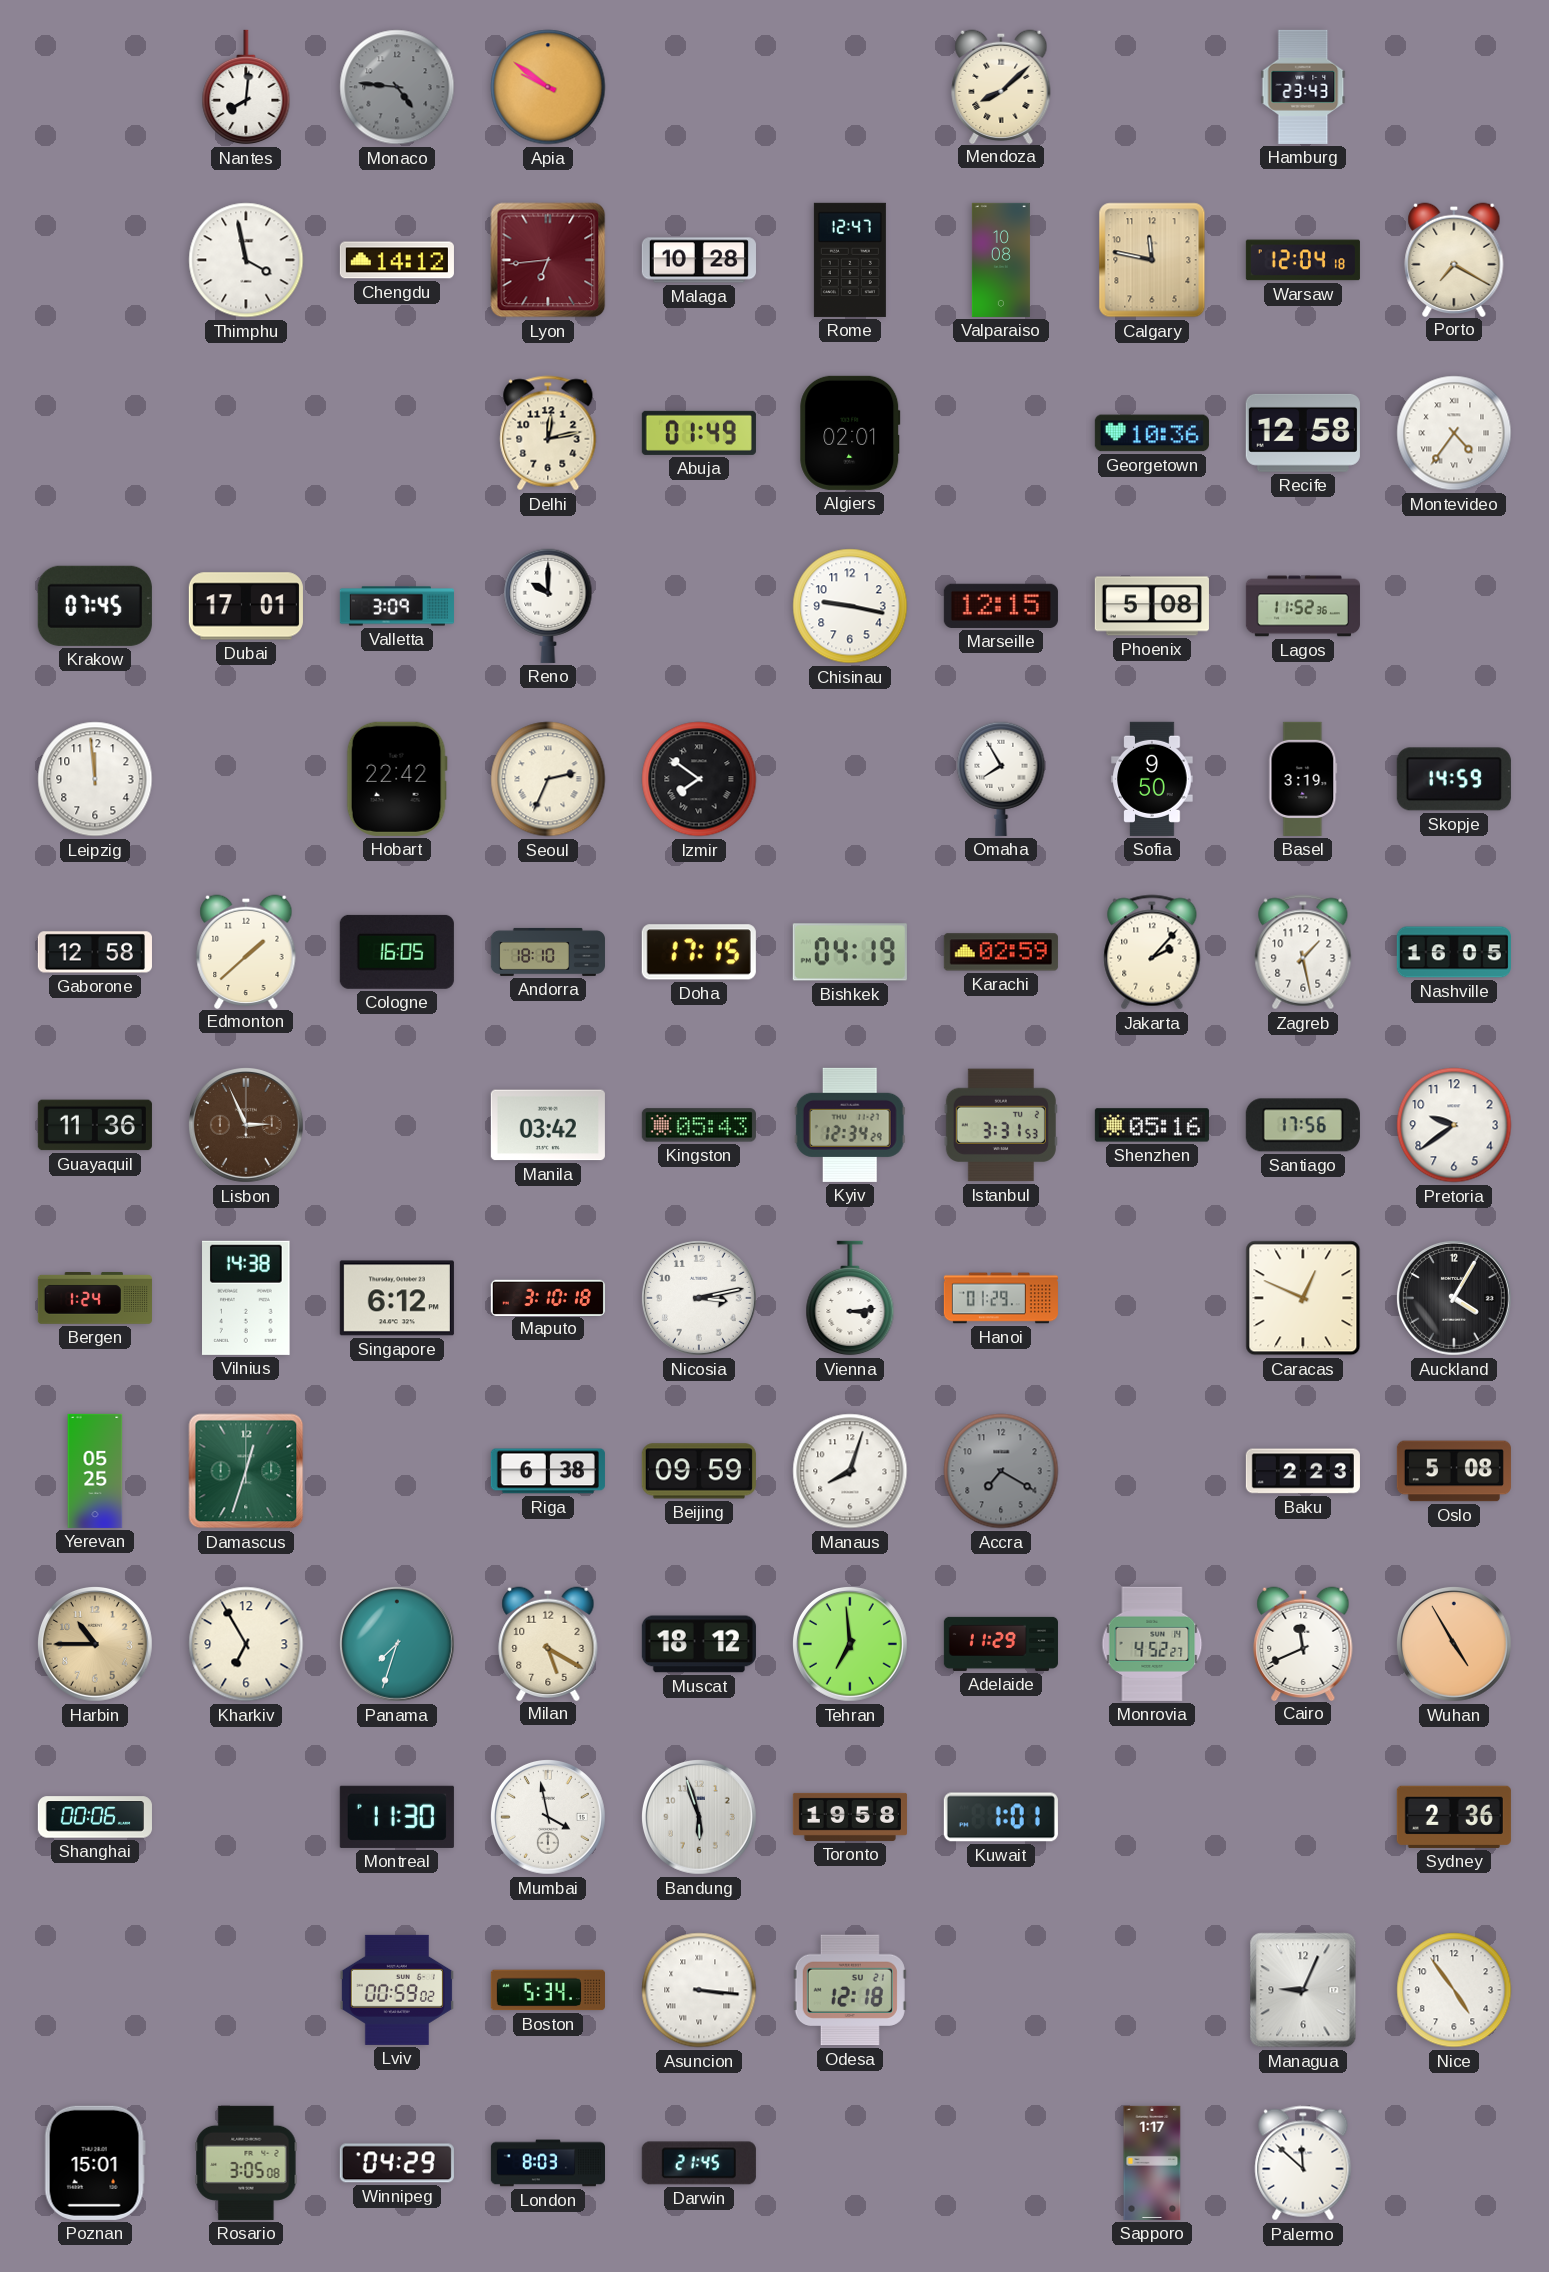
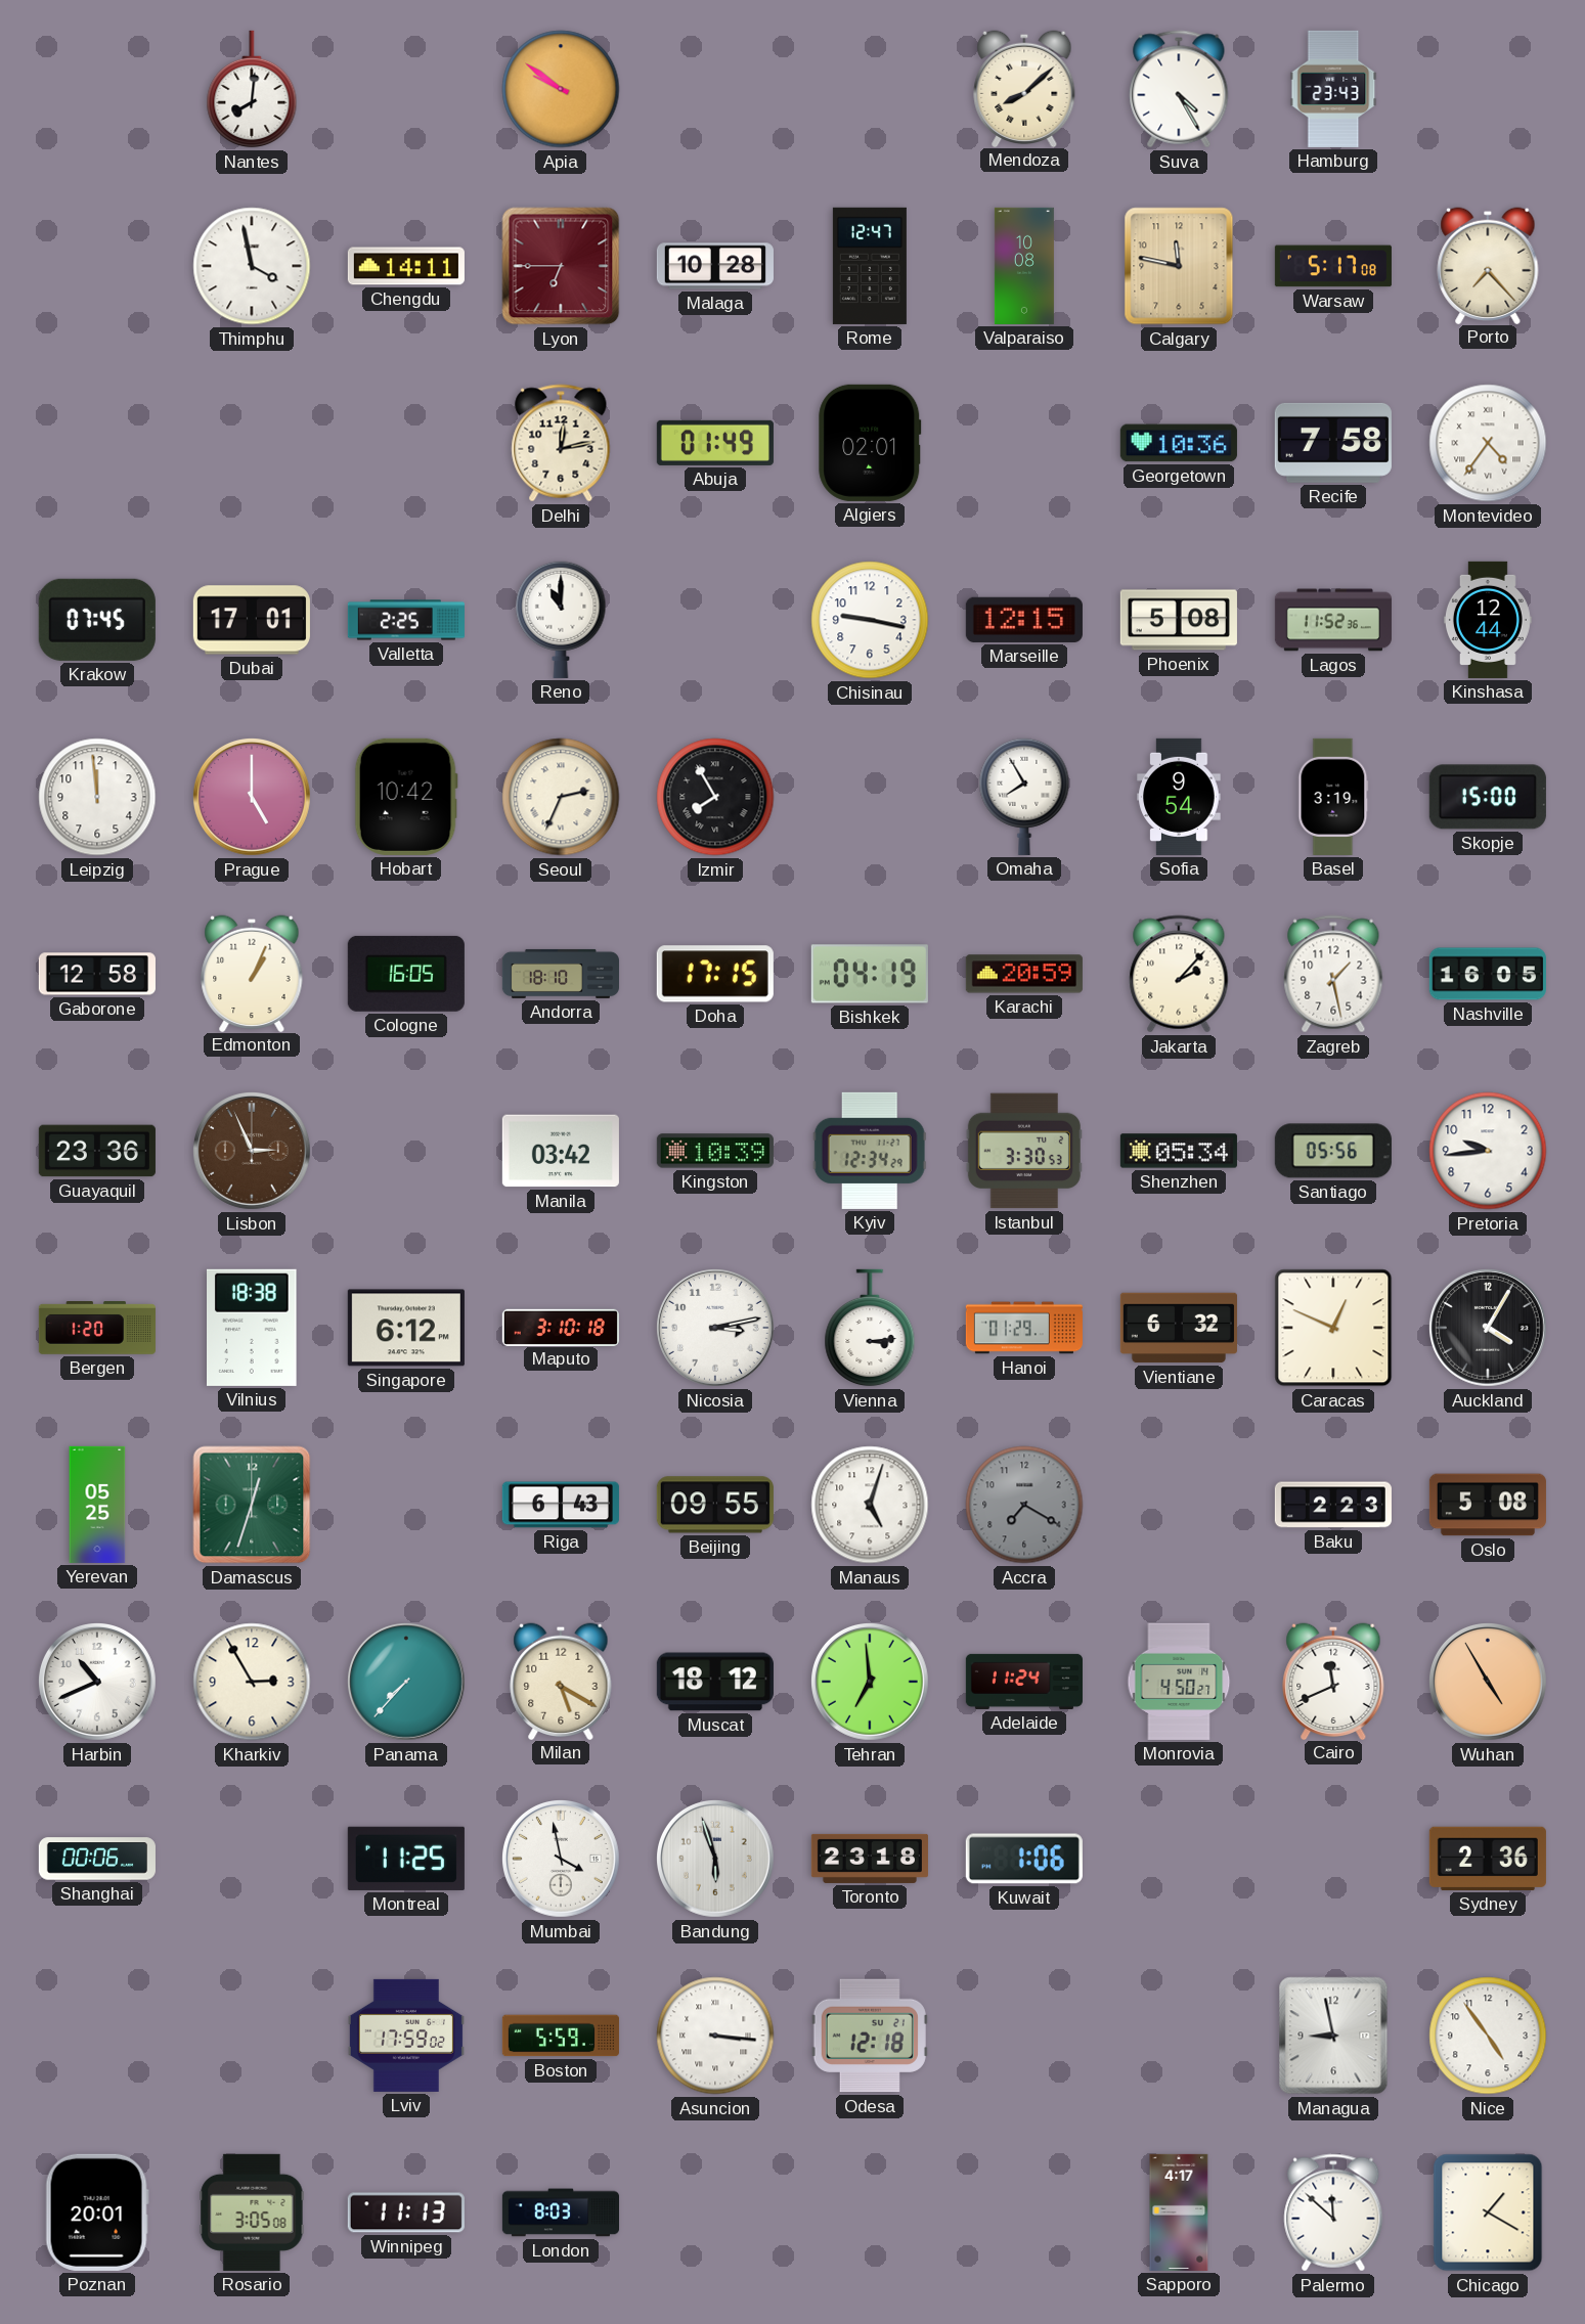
Monaco: 4:46 -> none (397, 87)
Suva: none -> 4:25 (1179, 89)
Chengdu: 14:12 -> 14:11 (406, 266)
Lyon: 6:44 -> 6:45 (561, 266)
Warsaw: 12:04 -> 5:17 (1333, 266)
Porto: 7:20 -> 7:23 (1488, 265)
Recife: 12:58 -> 7:58 (1333, 443)
Valletta: 3:09 -> 2:25 (406, 620)
Reno: 10:00 -> 11:00 (561, 620)
Kinshasa: none -> 12:44 (1488, 620)
Prague: none -> 5:00 (252, 797)
Hobart: 22:42 -> 10:42 (406, 797)
Izmir: 7:51 -> 7:55 (715, 797)
Sofia: 9:50 -> 9:54 (1179, 797)
Skopje: 14:59 -> 15:00 (1488, 797)
Edmonton: 1:38 -> 1:04 (252, 973)
Karachi: 02:59 -> 20:59 (1024, 974)
Guayaquil: 11:36 -> 23:36 (97, 1151)
Kingston: 05:43 -> 10:39 (715, 1151)
Istanbul: 3:31 -> 3:30 (1024, 1151)
Shenzhen: 05:16 -> 05:34 (1179, 1151)
Santiago: 17:56 -> 05:56 (1333, 1151)
Pretoria: 9:39 -> 9:44 (1488, 1151)
Bergen: 1:24 -> 1:20 (97, 1329)
Vilnius: 14:38 -> 18:38 (252, 1328)
Vientiane: none -> 6:32 (1179, 1328)
Riga: 6:38 -> 6:43 (561, 1505)
Beijing: 09:59 -> 09:55 (715, 1505)
Manaus: 8:03 -> 5:03 (870, 1505)
Harbin: 10:45 -> 10:41 (97, 1682)
Harbin dial: champagne -> white (97, 1682)
Kharkiv: 6:55 -> 2:55 (252, 1682)
Panama: 7:33 -> 7:37 (406, 1682)
Adelaide: 11:29 -> 11:24 (1024, 1682)
Monrovia: 4:52 -> 4:50 (1179, 1682)
Montreal: 11:30 -> 11:25 (406, 1859)
Toronto: 19:58 -> 23:18 (870, 1859)
Kuwait: 1:01 -> 1:06 (1024, 1859)
Lviv: 00:59 -> 17:59 (406, 2036)
Boston: 5:34 -> 5:59 (561, 2036)
Managua: 9:04 -> 8:58 (1333, 2036)
Poznan: 15:01 -> 20:01 (97, 2213)
Winnipeg: 04:29 -> 11:13 (406, 2213)
Darwin: 21:45 -> none (699, 2163)
Sapporo: 1:17 -> 4:17 (1179, 2213)
Chicago: none -> 1:20 (1488, 2213)
